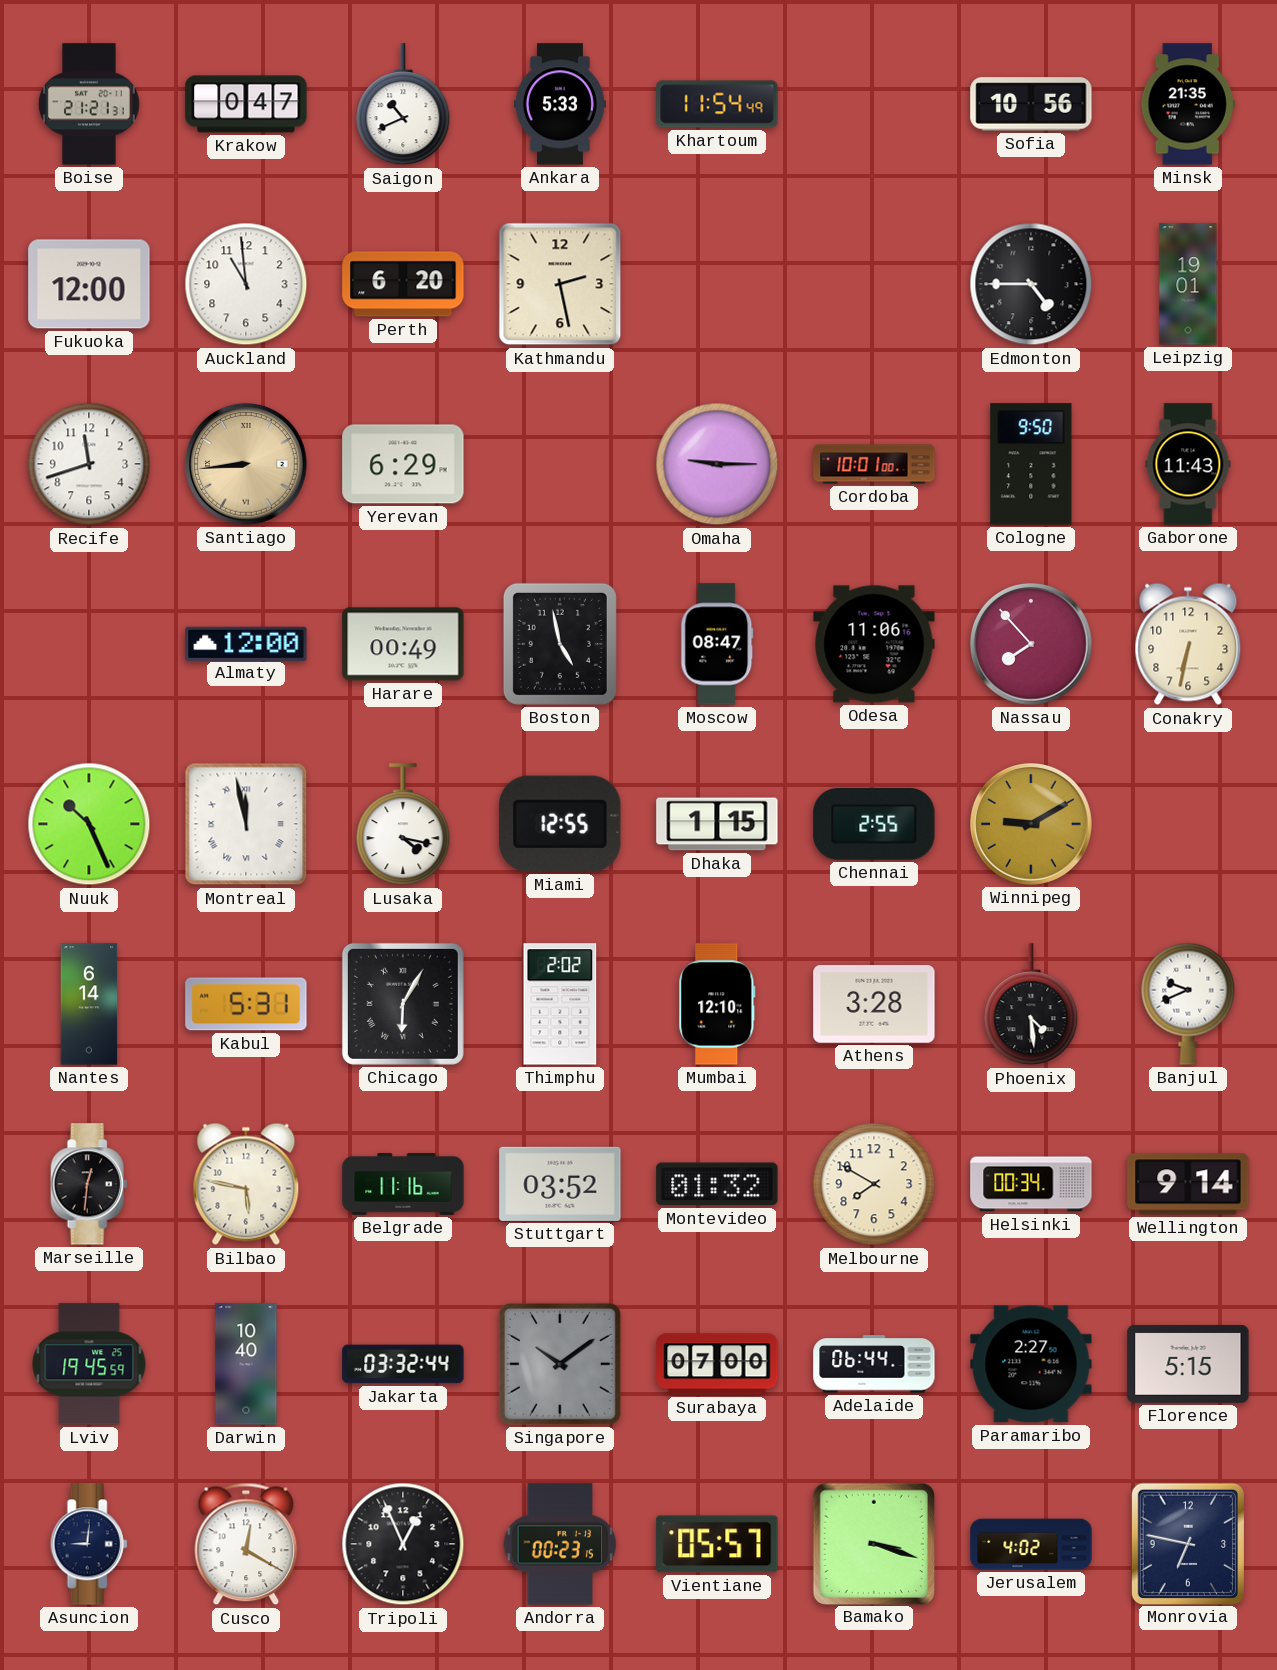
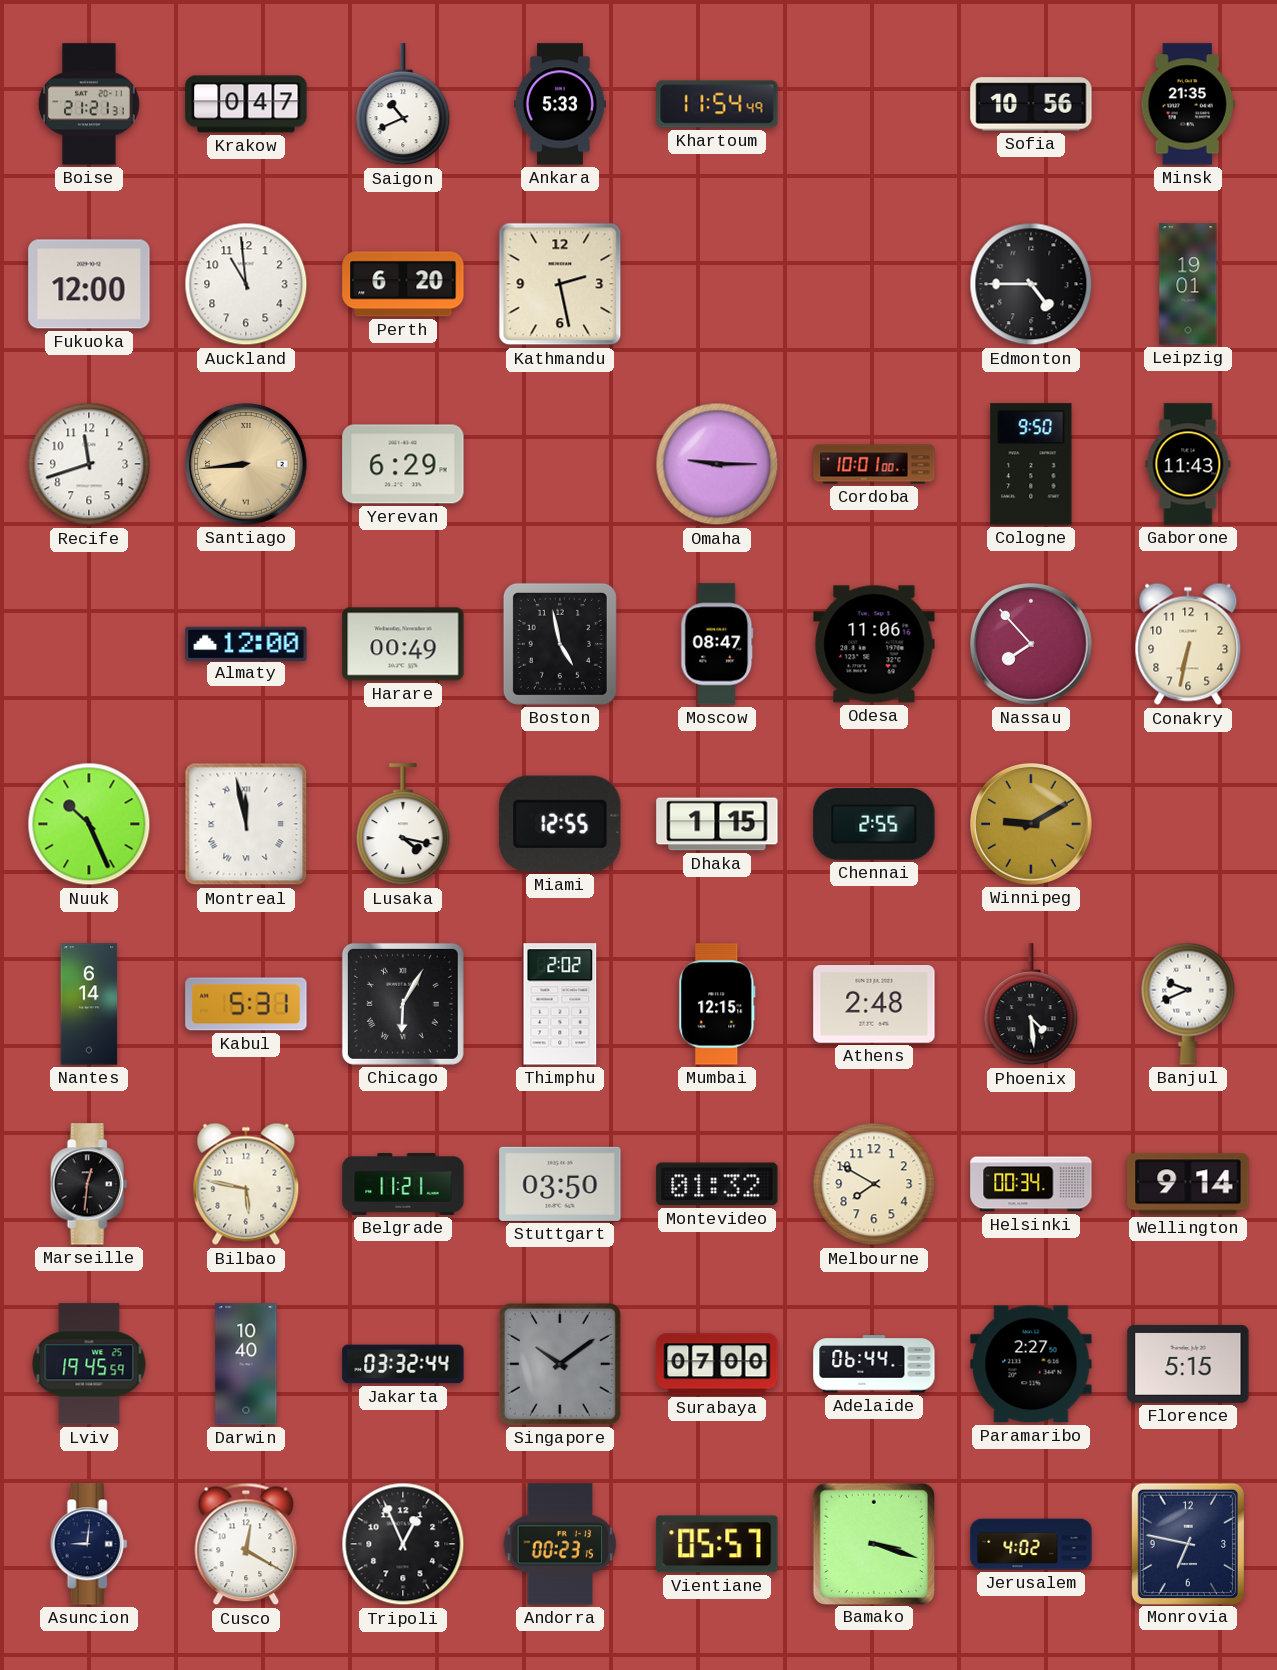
Mumbai: 12:10 -> 12:15 (717, 1004)
Athens: 3:28 -> 2:48 (874, 1005)
Belgrade: 11:16 -> 11:21 (403, 1184)
Stuttgart: 03:52 -> 03:50 (560, 1184)
